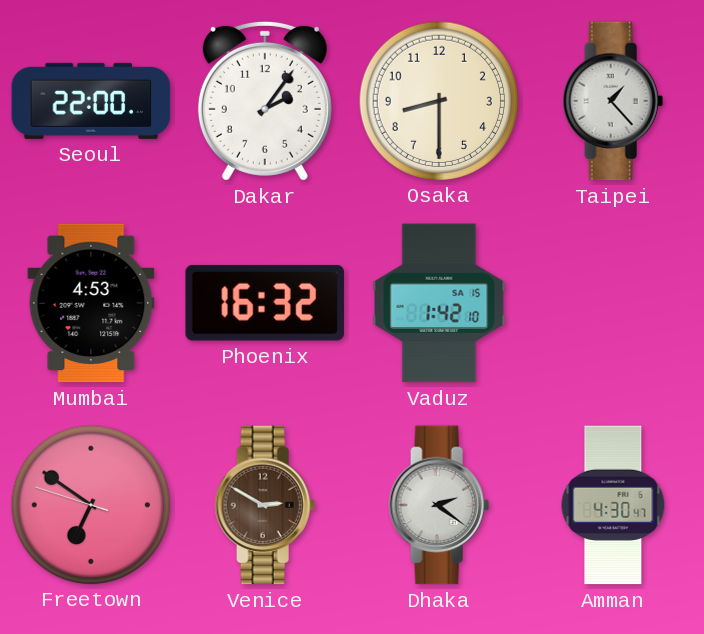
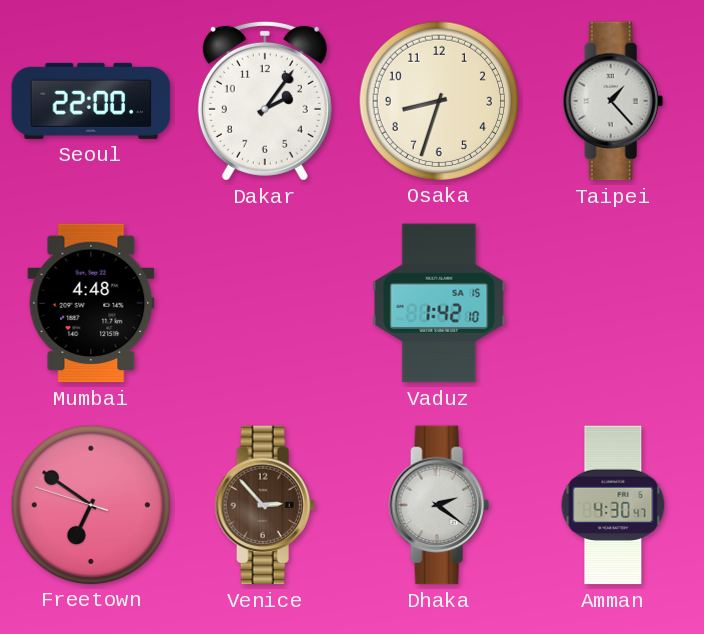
Osaka: 8:30 -> 8:33 (438, 100)
Mumbai: 4:53 -> 4:48 (91, 303)
Phoenix: 16:32 -> none (265, 303)
Venice: 2:50 -> 2:53 (265, 505)
